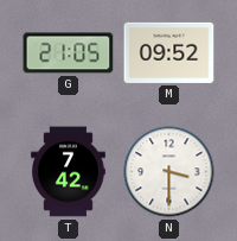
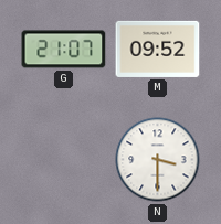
G: 21:05 -> 21:07 (64, 50)
T: 7:42 -> none (69, 172)
